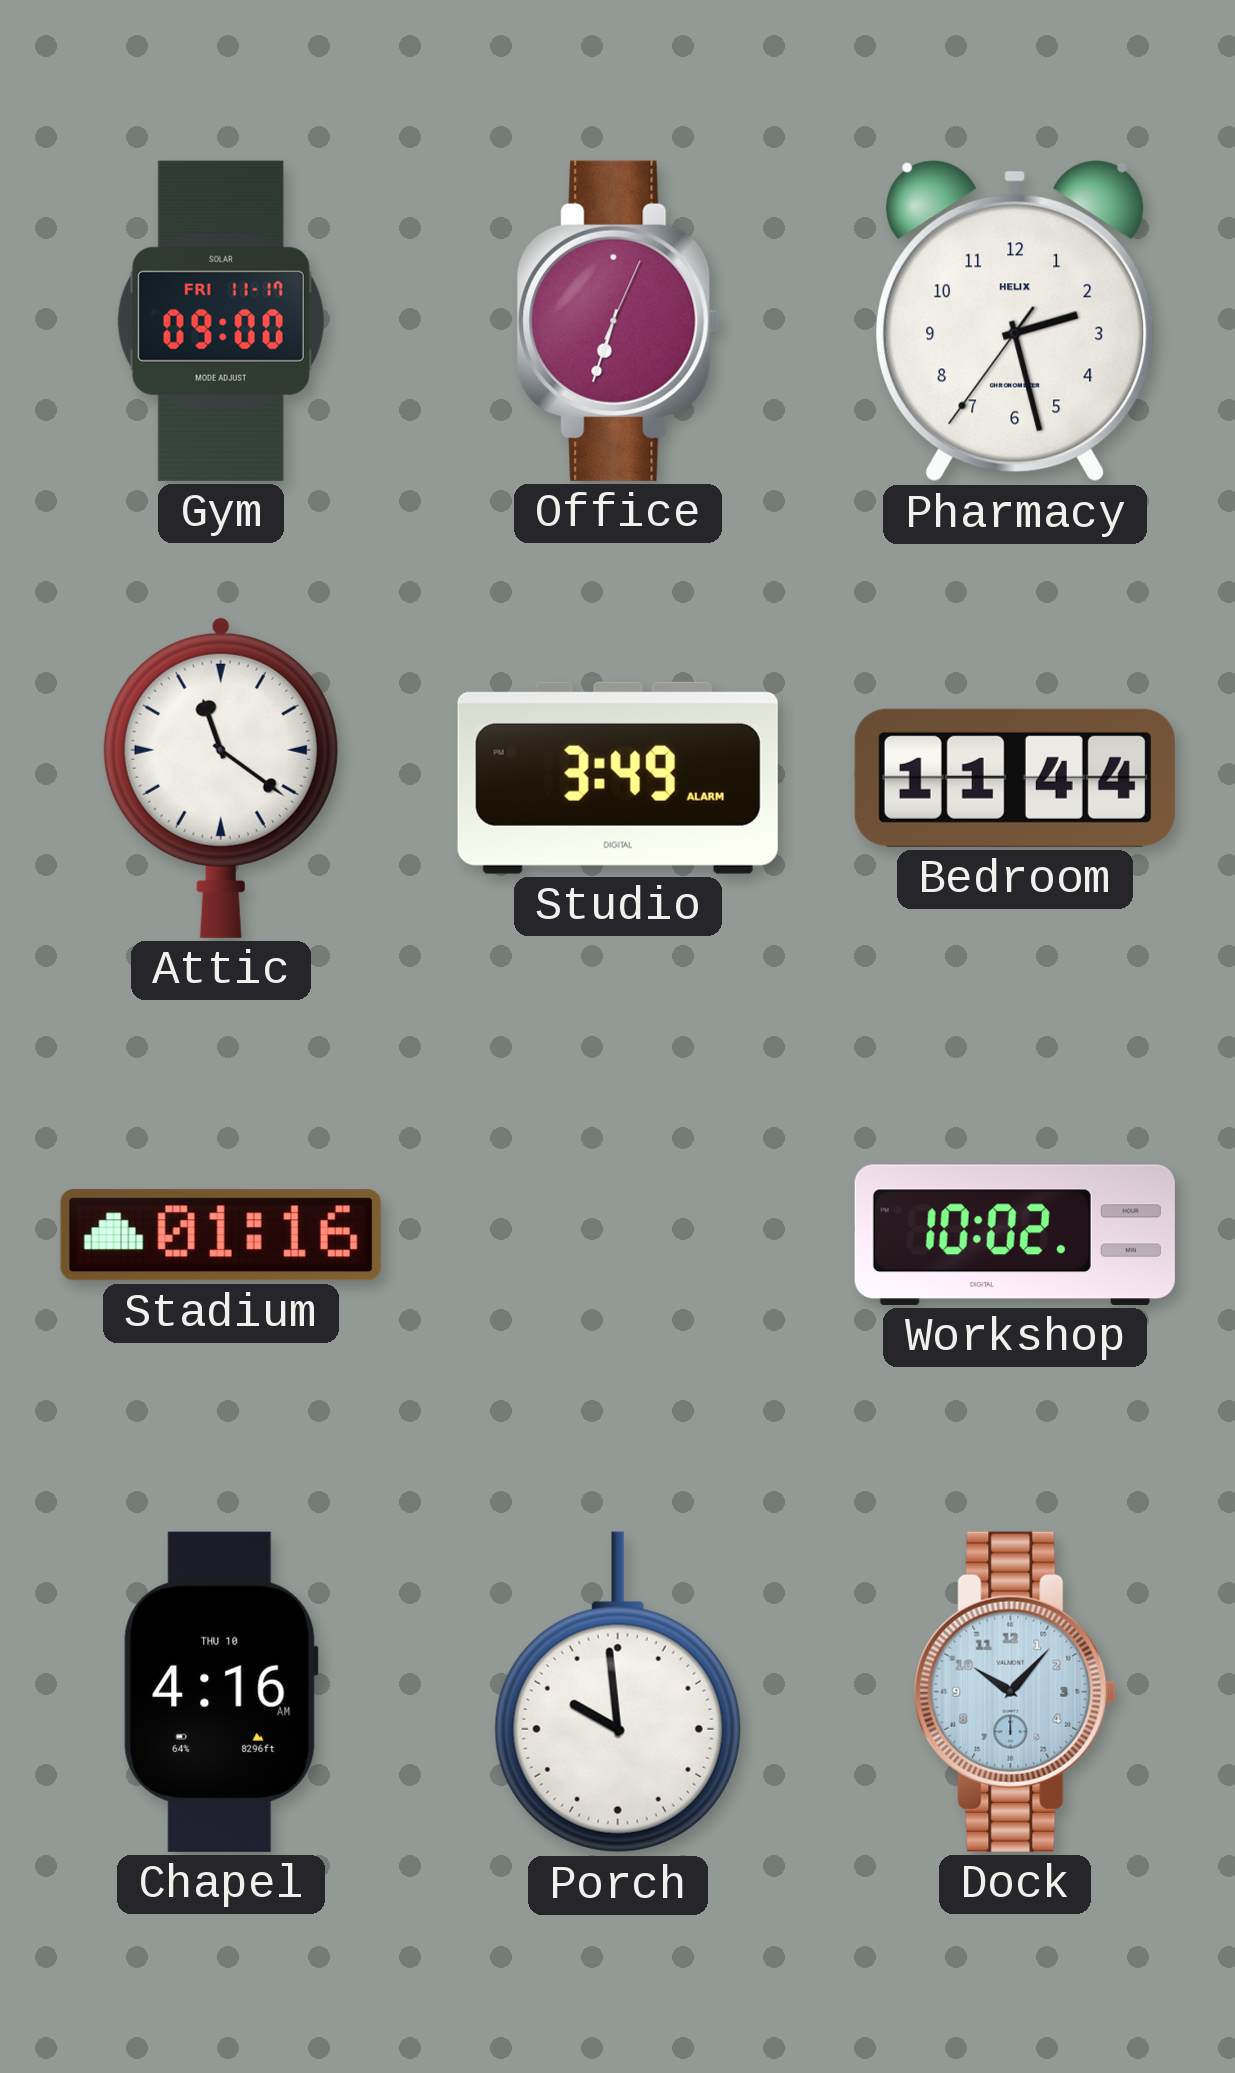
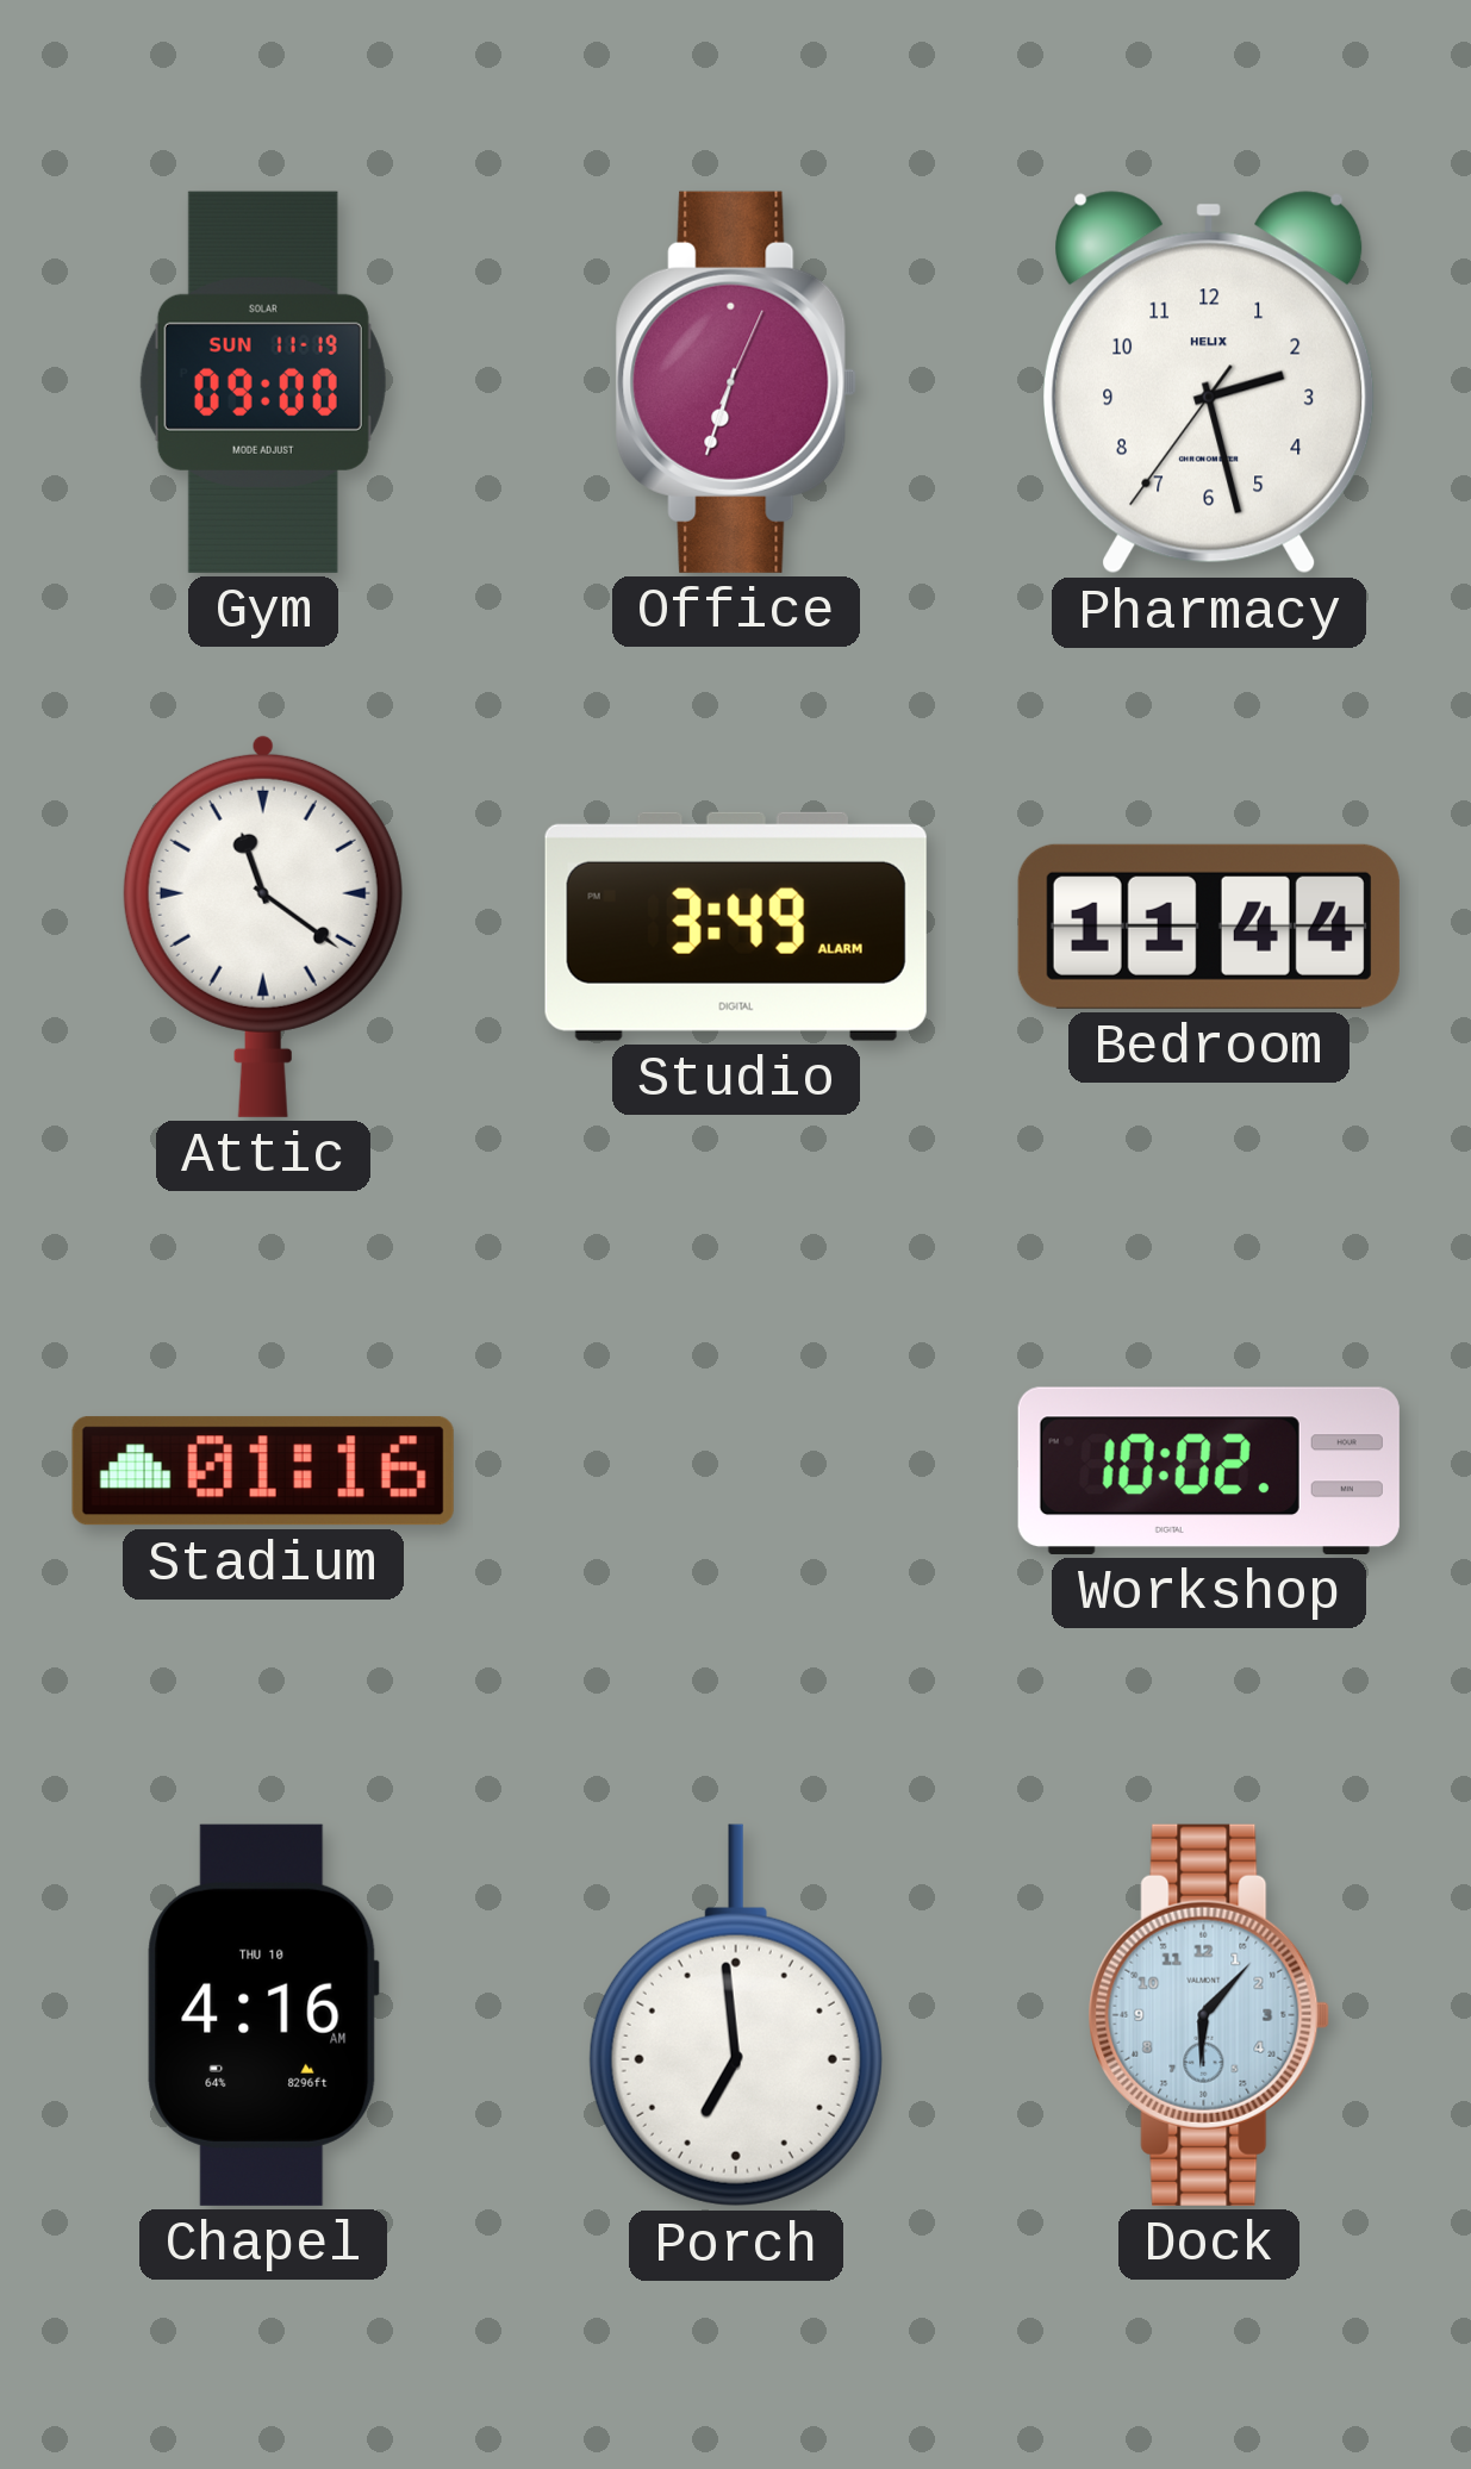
Gym date: FRI 11-17 -> SUN 11-19 (263, 382)
Porch: 9:59 -> 6:59 (736, 2015)
Dock: 10:07 -> 6:07 (1209, 2015)
